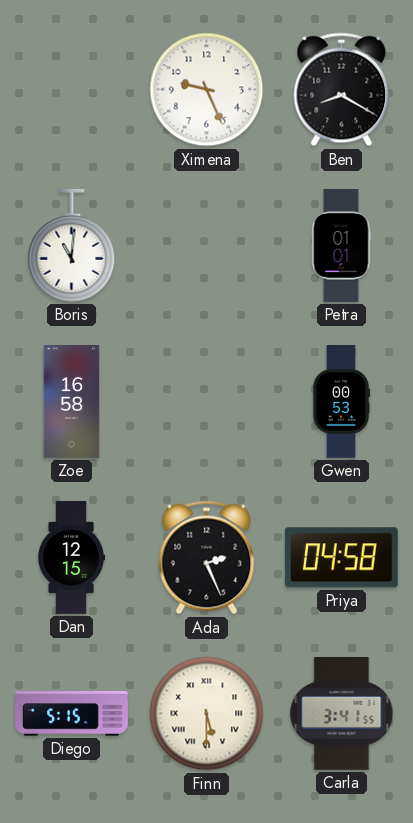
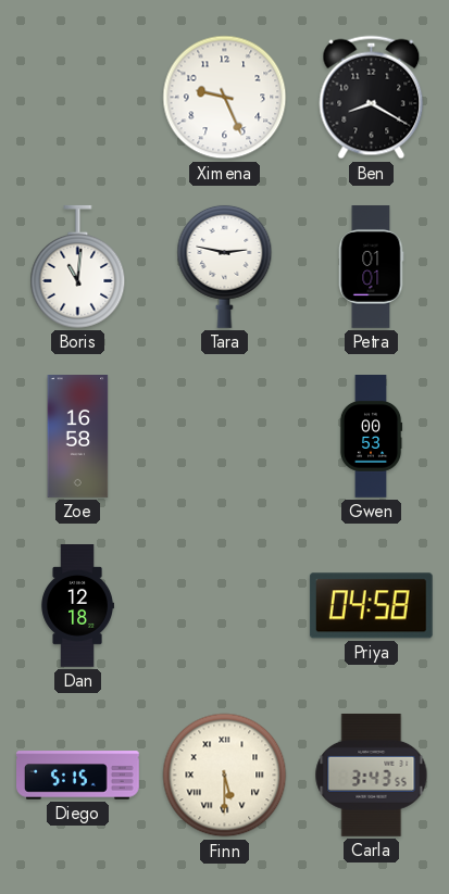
Tara: none -> 2:47 (225, 266)
Dan: 12:15 -> 12:18 (77, 606)
Ada: 2:26 -> none (207, 558)
Carla: 3:41 -> 3:43 (372, 775)
